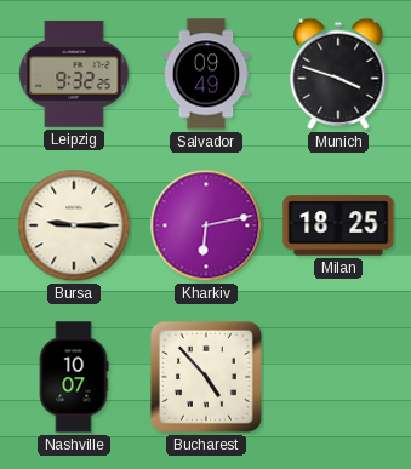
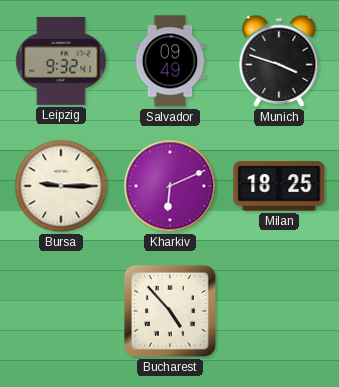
Leipzig: 9:32:25 -> 9:32:41 (61, 61)
Kharkiv: 6:13 -> 6:11 (170, 186)
Nashville: 10:07 -> none (74, 377)
